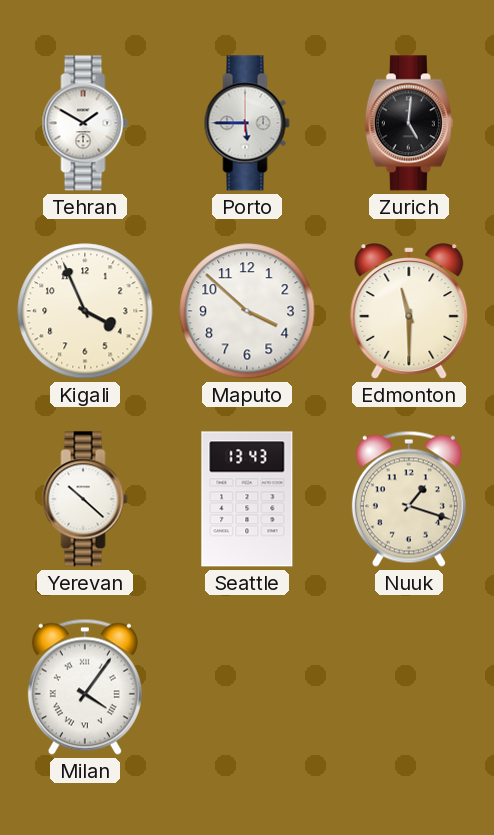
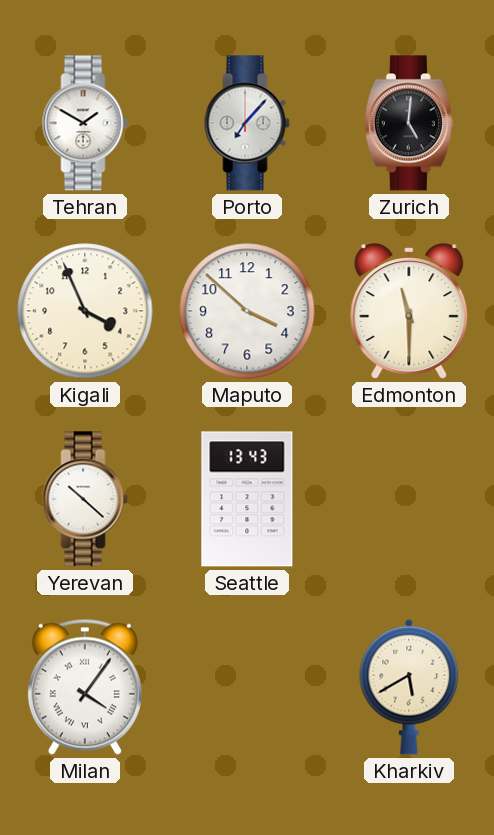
Porto: 5:45 -> 7:07 (247, 123)
Nuuk: 1:18 -> none (409, 499)
Kharkiv: none -> 5:40 (409, 687)
